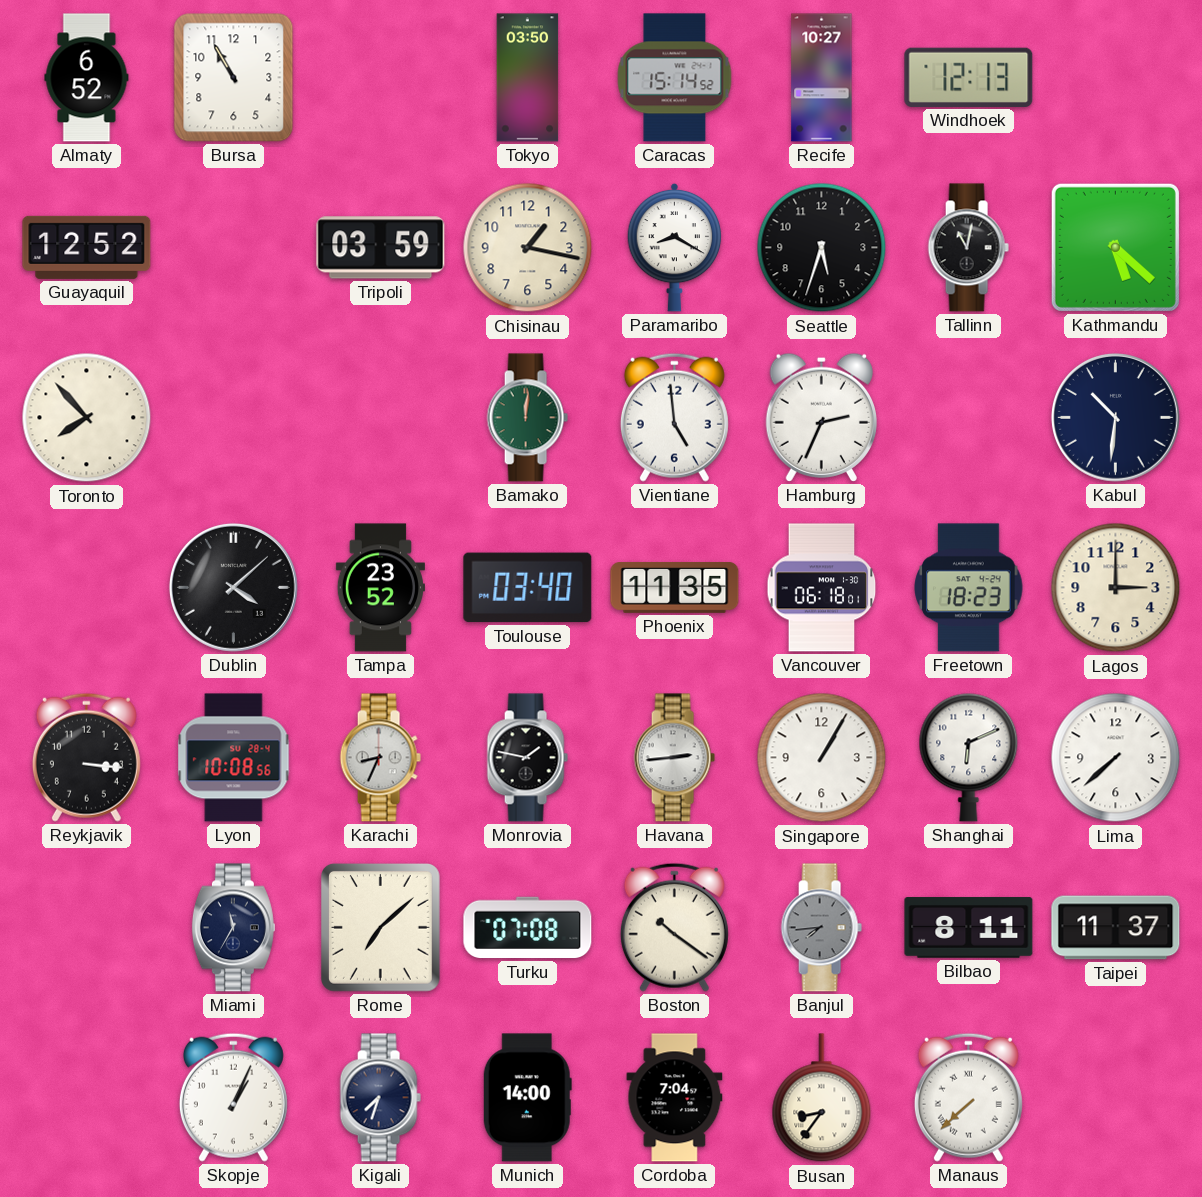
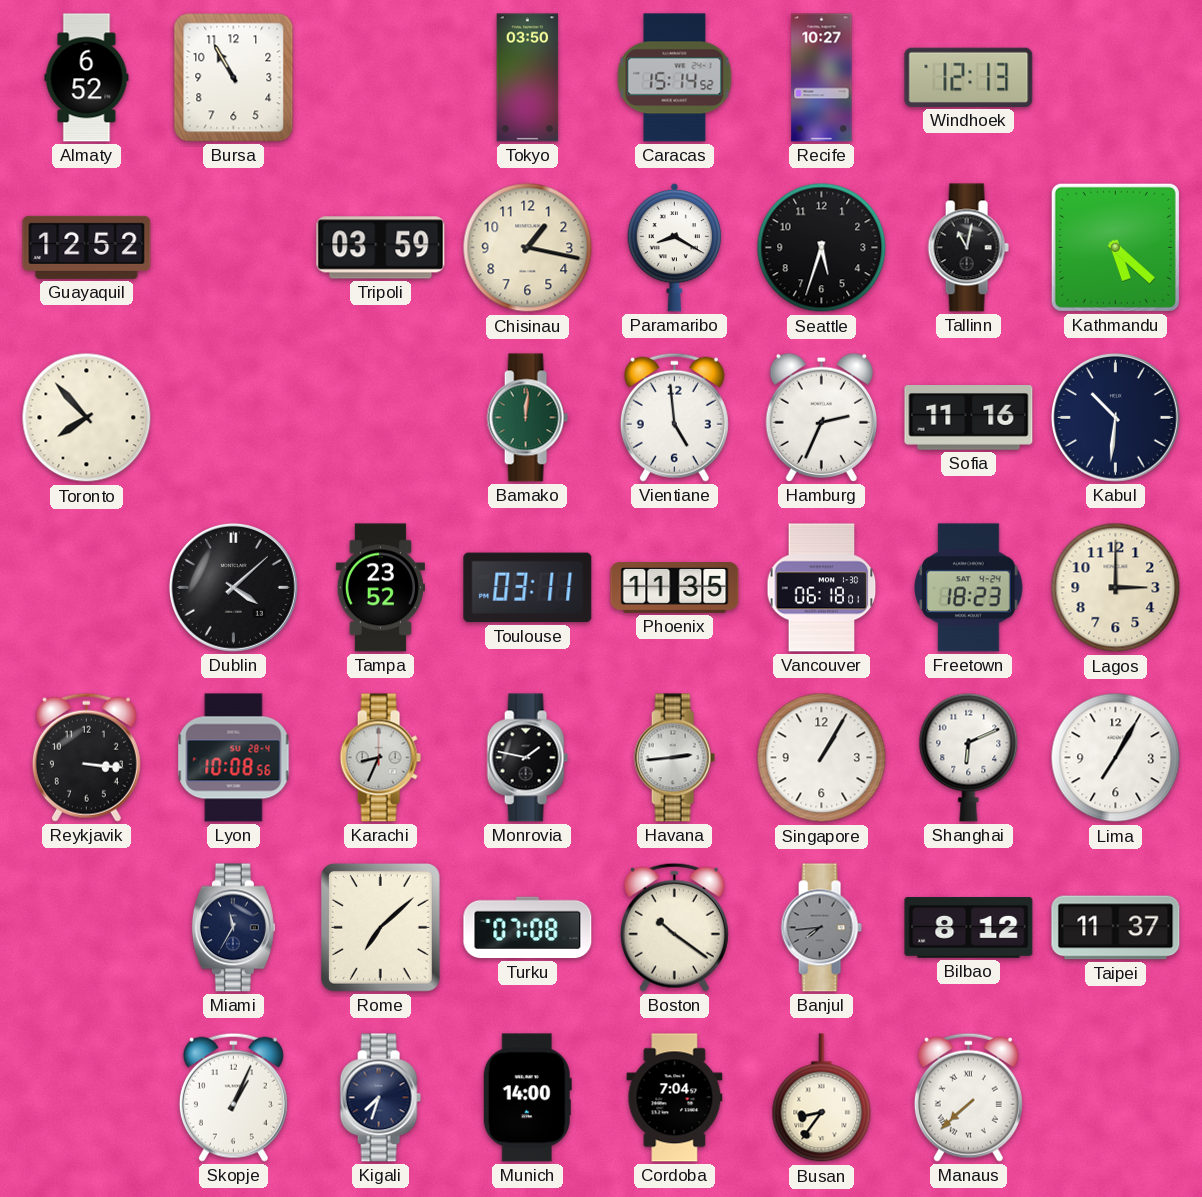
Sofia: none -> 11:16 (969, 418)
Toulouse: 03:40 -> 03:11 (528, 588)
Lima: 7:38 -> 7:05 (1116, 758)
Bilbao: 8:11 -> 8:12 (969, 928)
